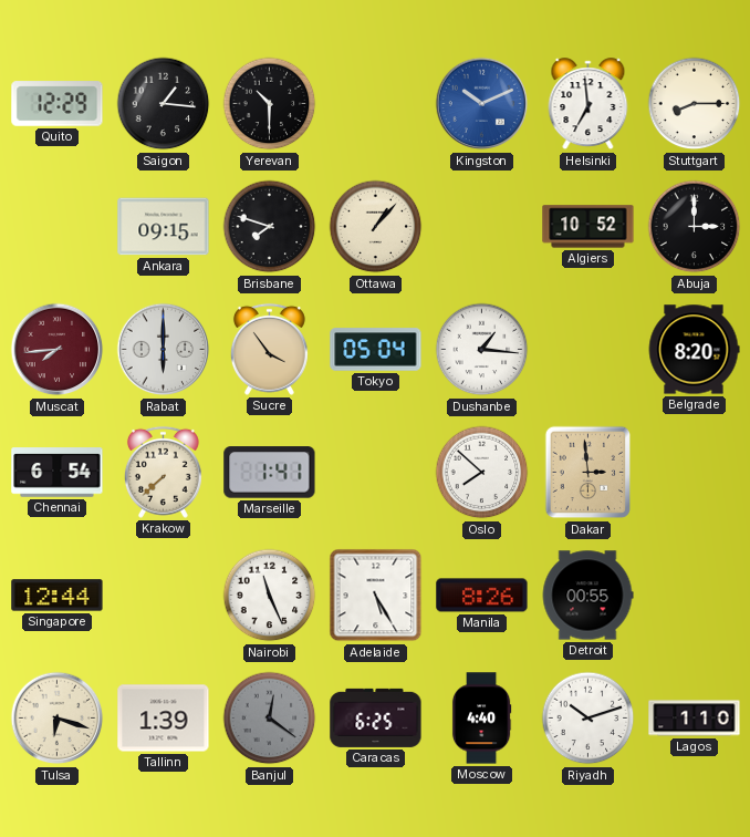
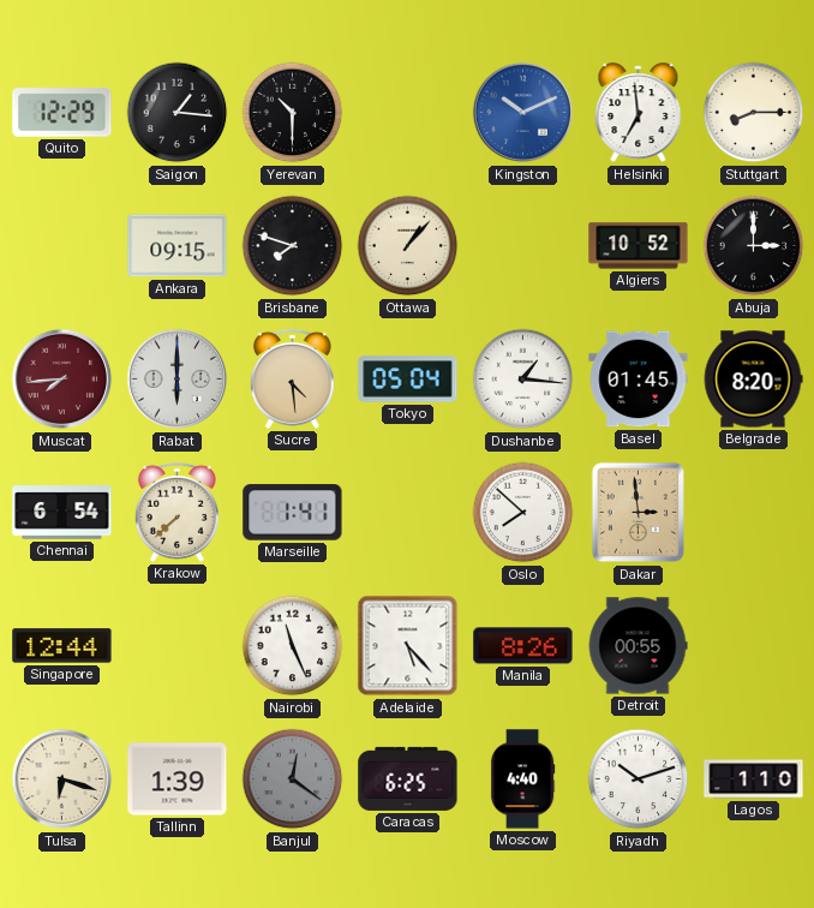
Sucre: 3:54 -> 4:29 (292, 378)
Basel: none -> 01:45 (639, 380)
Adelaide: 5:25 -> 5:23 (408, 646)
